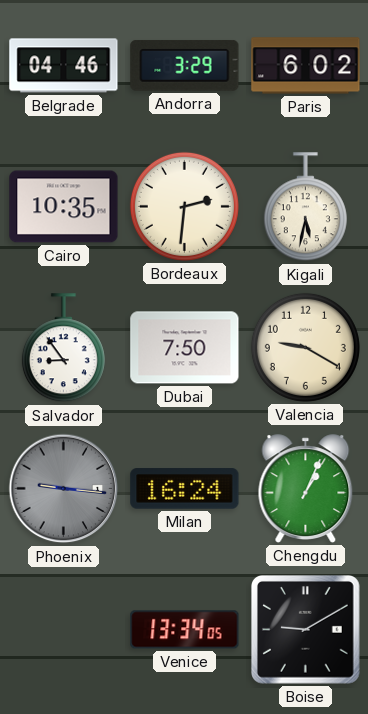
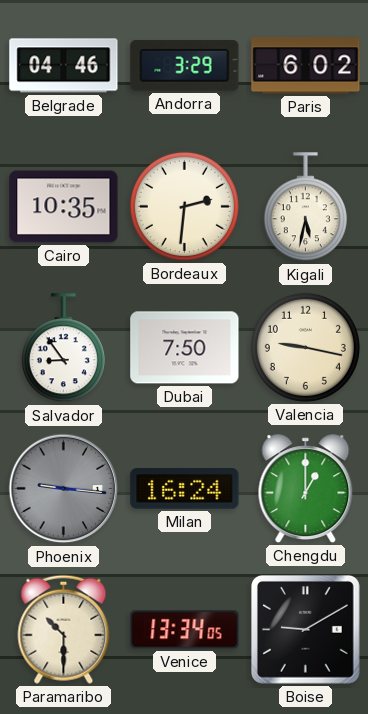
Valencia: 9:20 -> 9:17 (305, 347)
Chengdu: 1:04 -> 1:00 (306, 489)
Paramaribo: none -> 10:30 (64, 629)
